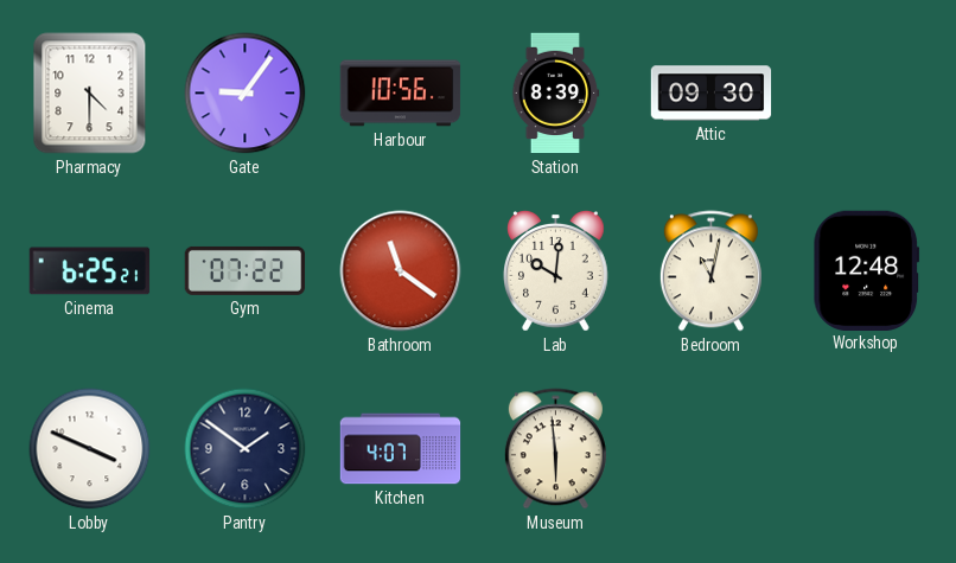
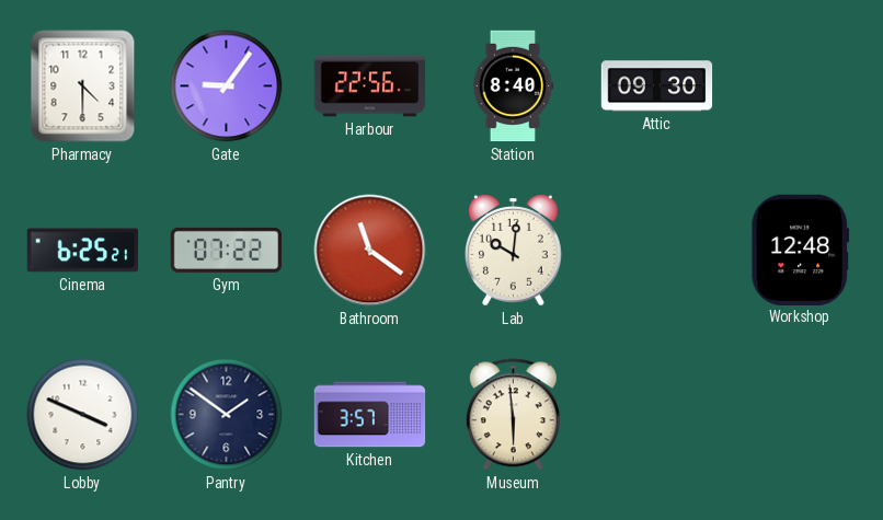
Harbour: 10:56 -> 22:56 (370, 86)
Station: 8:39 -> 8:40 (513, 86)
Bedroom: 11:02 -> none (710, 271)
Kitchen: 4:07 -> 3:57 (370, 415)
